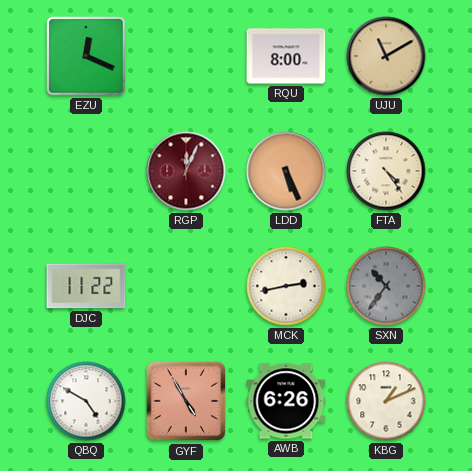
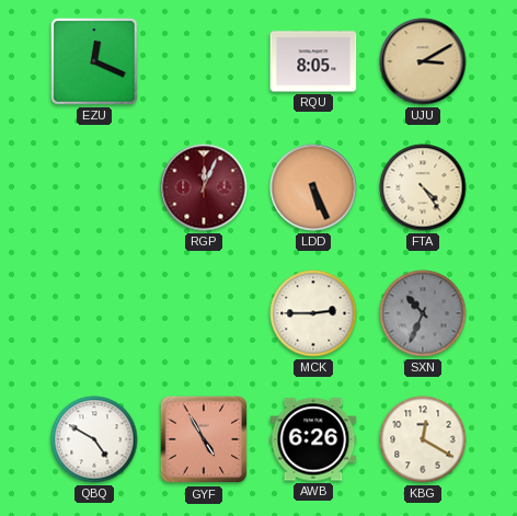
RQU: 8:00 -> 8:05 (313, 61)
UJU: 11:10 -> 3:10 (423, 61)
DJC: 11:22 -> none (86, 286)
MCK: 2:43 -> 2:45 (313, 313)
SXN: 10:36 -> 10:34 (423, 313)
KBG: 1:11 -> 12:20 (423, 439)
